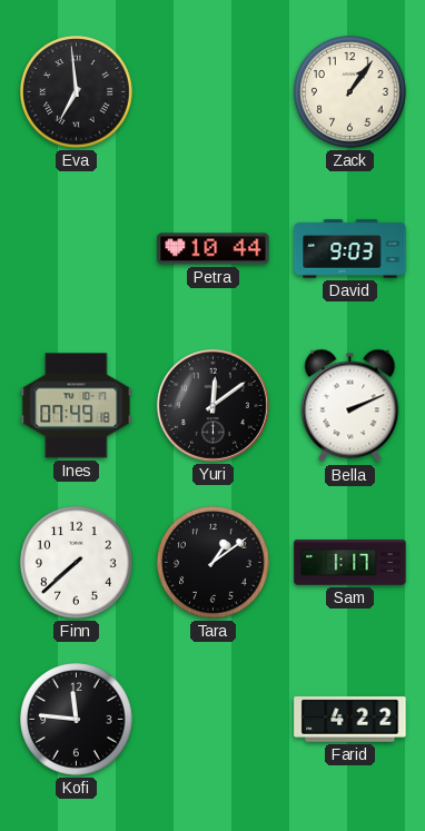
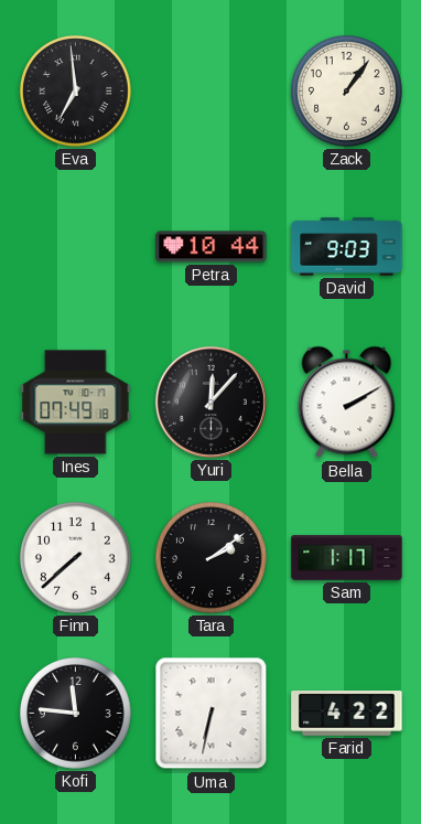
Yuri: 12:09 -> 12:07 (210, 402)
Bella: 2:11 -> 2:10 (347, 403)
Tara: 1:09 -> 2:09 (212, 558)
Uma: none -> 6:32 (212, 714)
